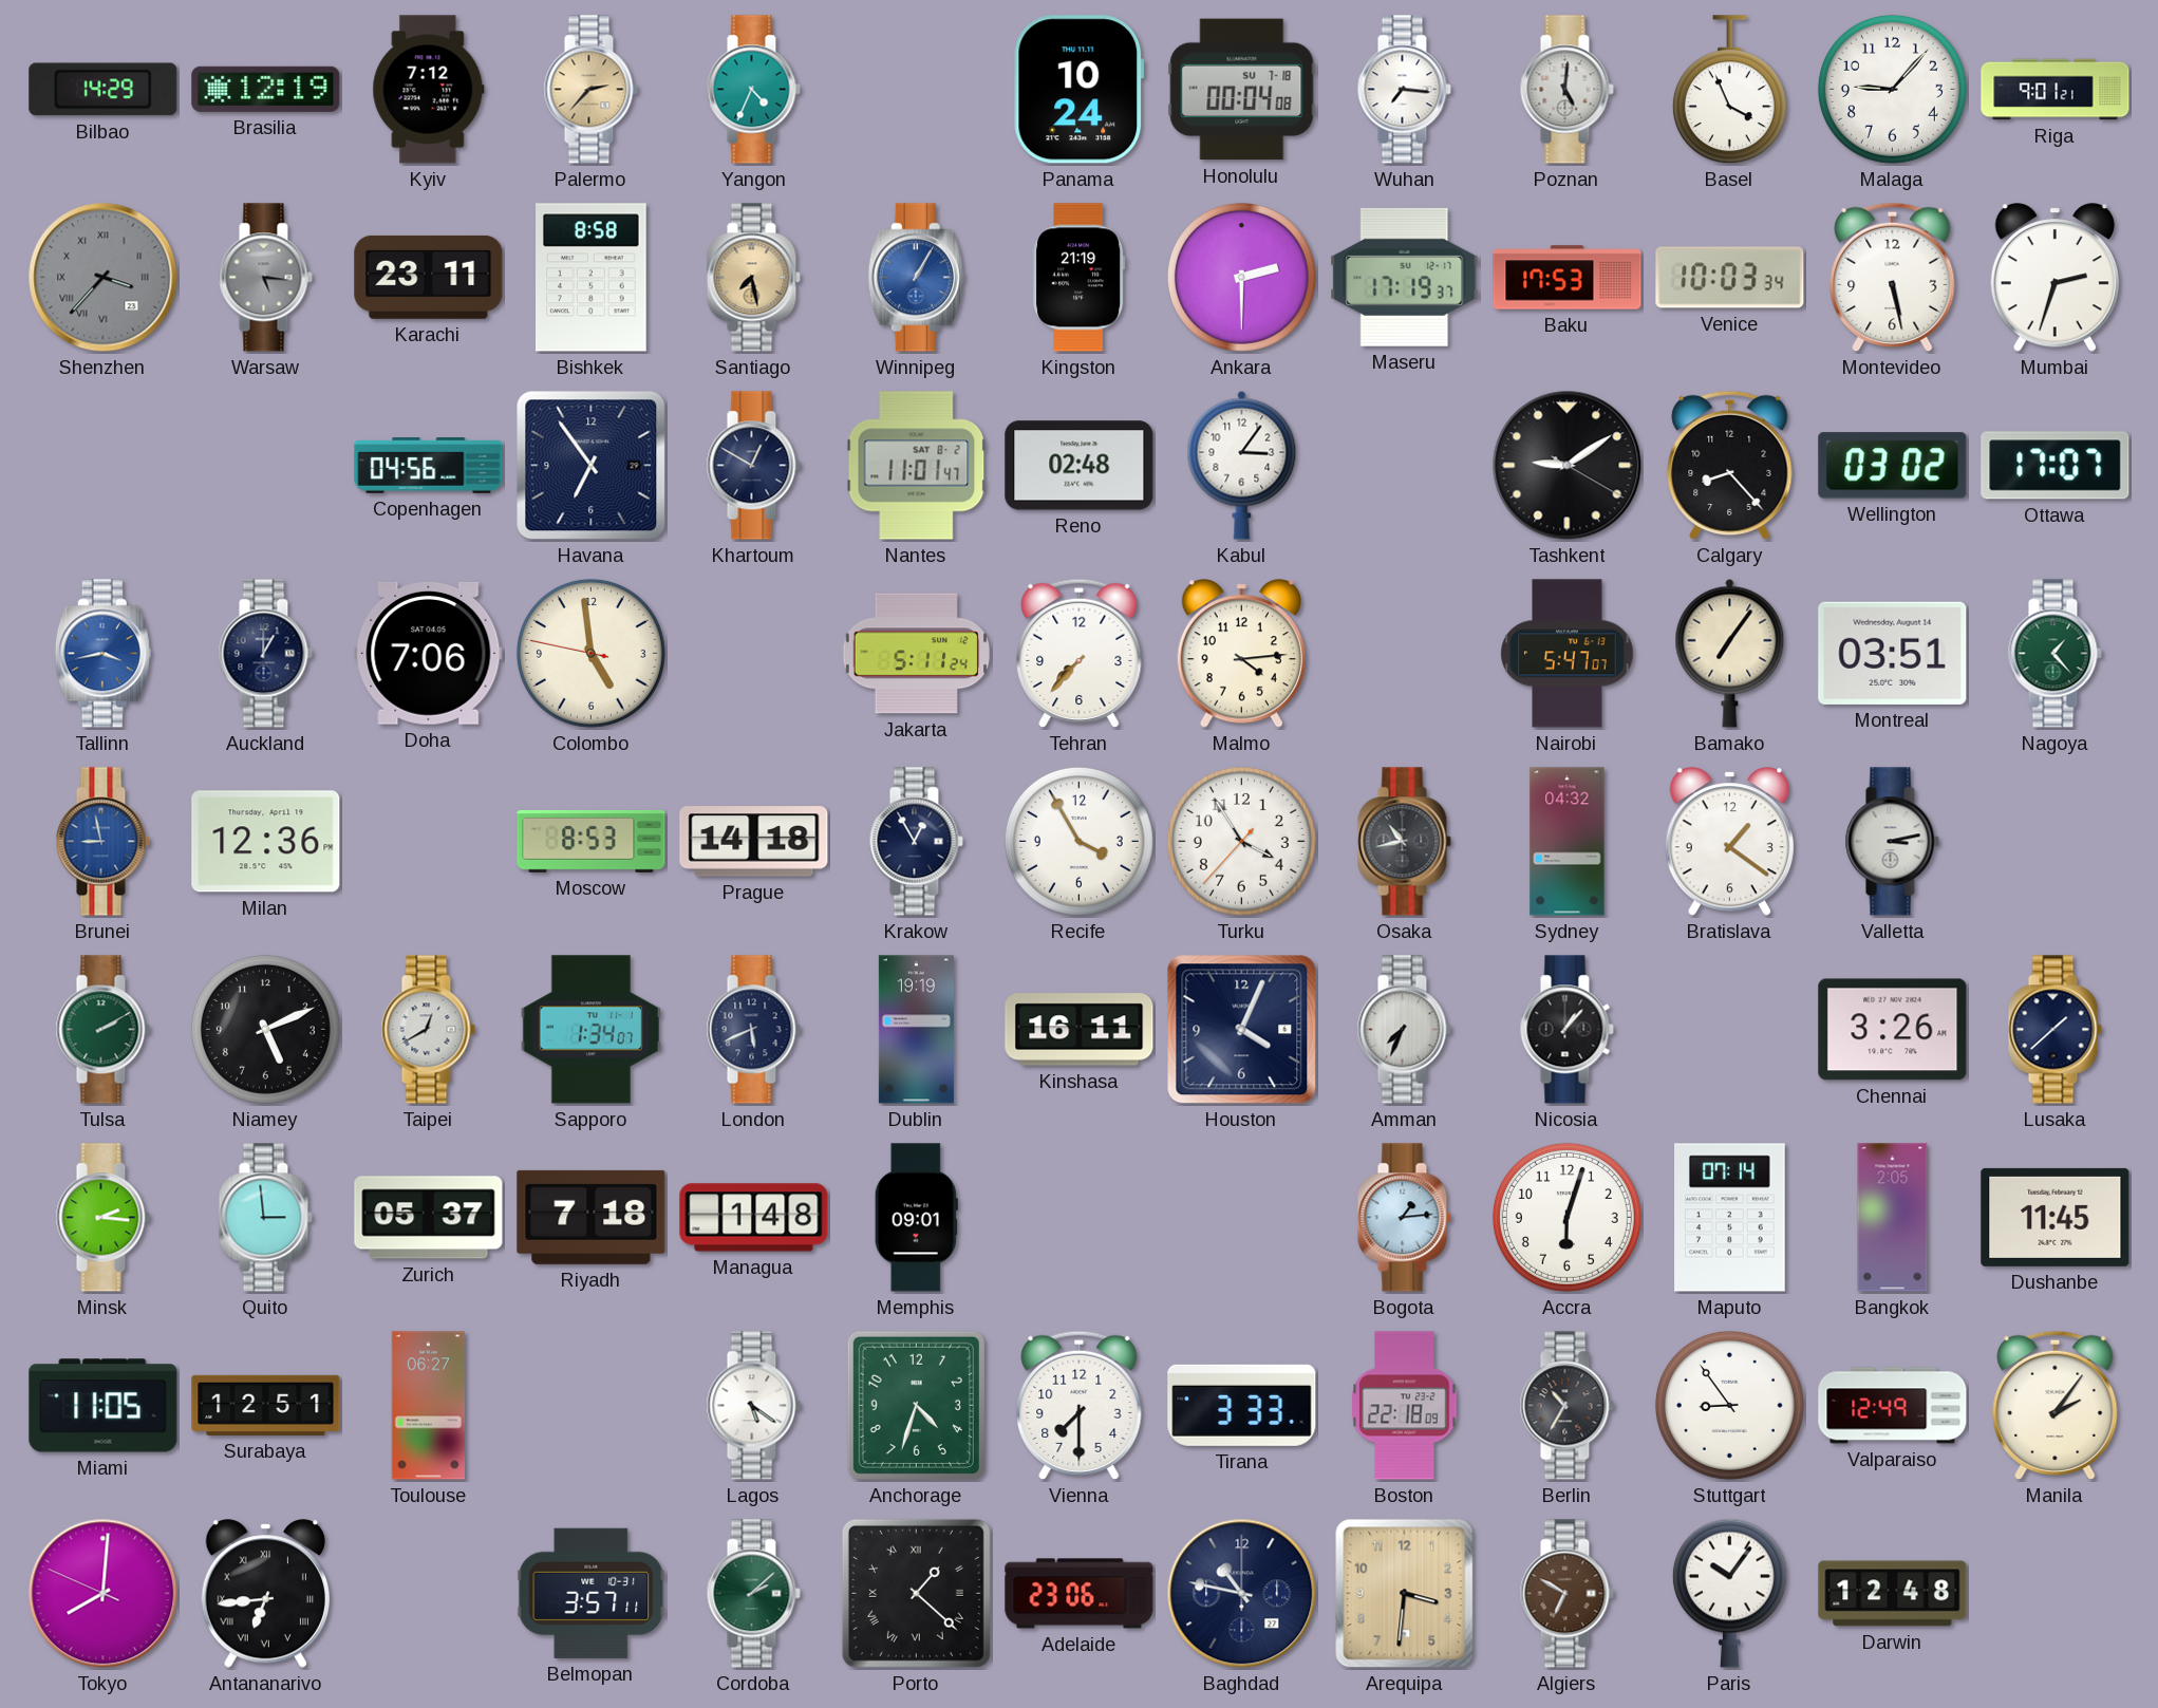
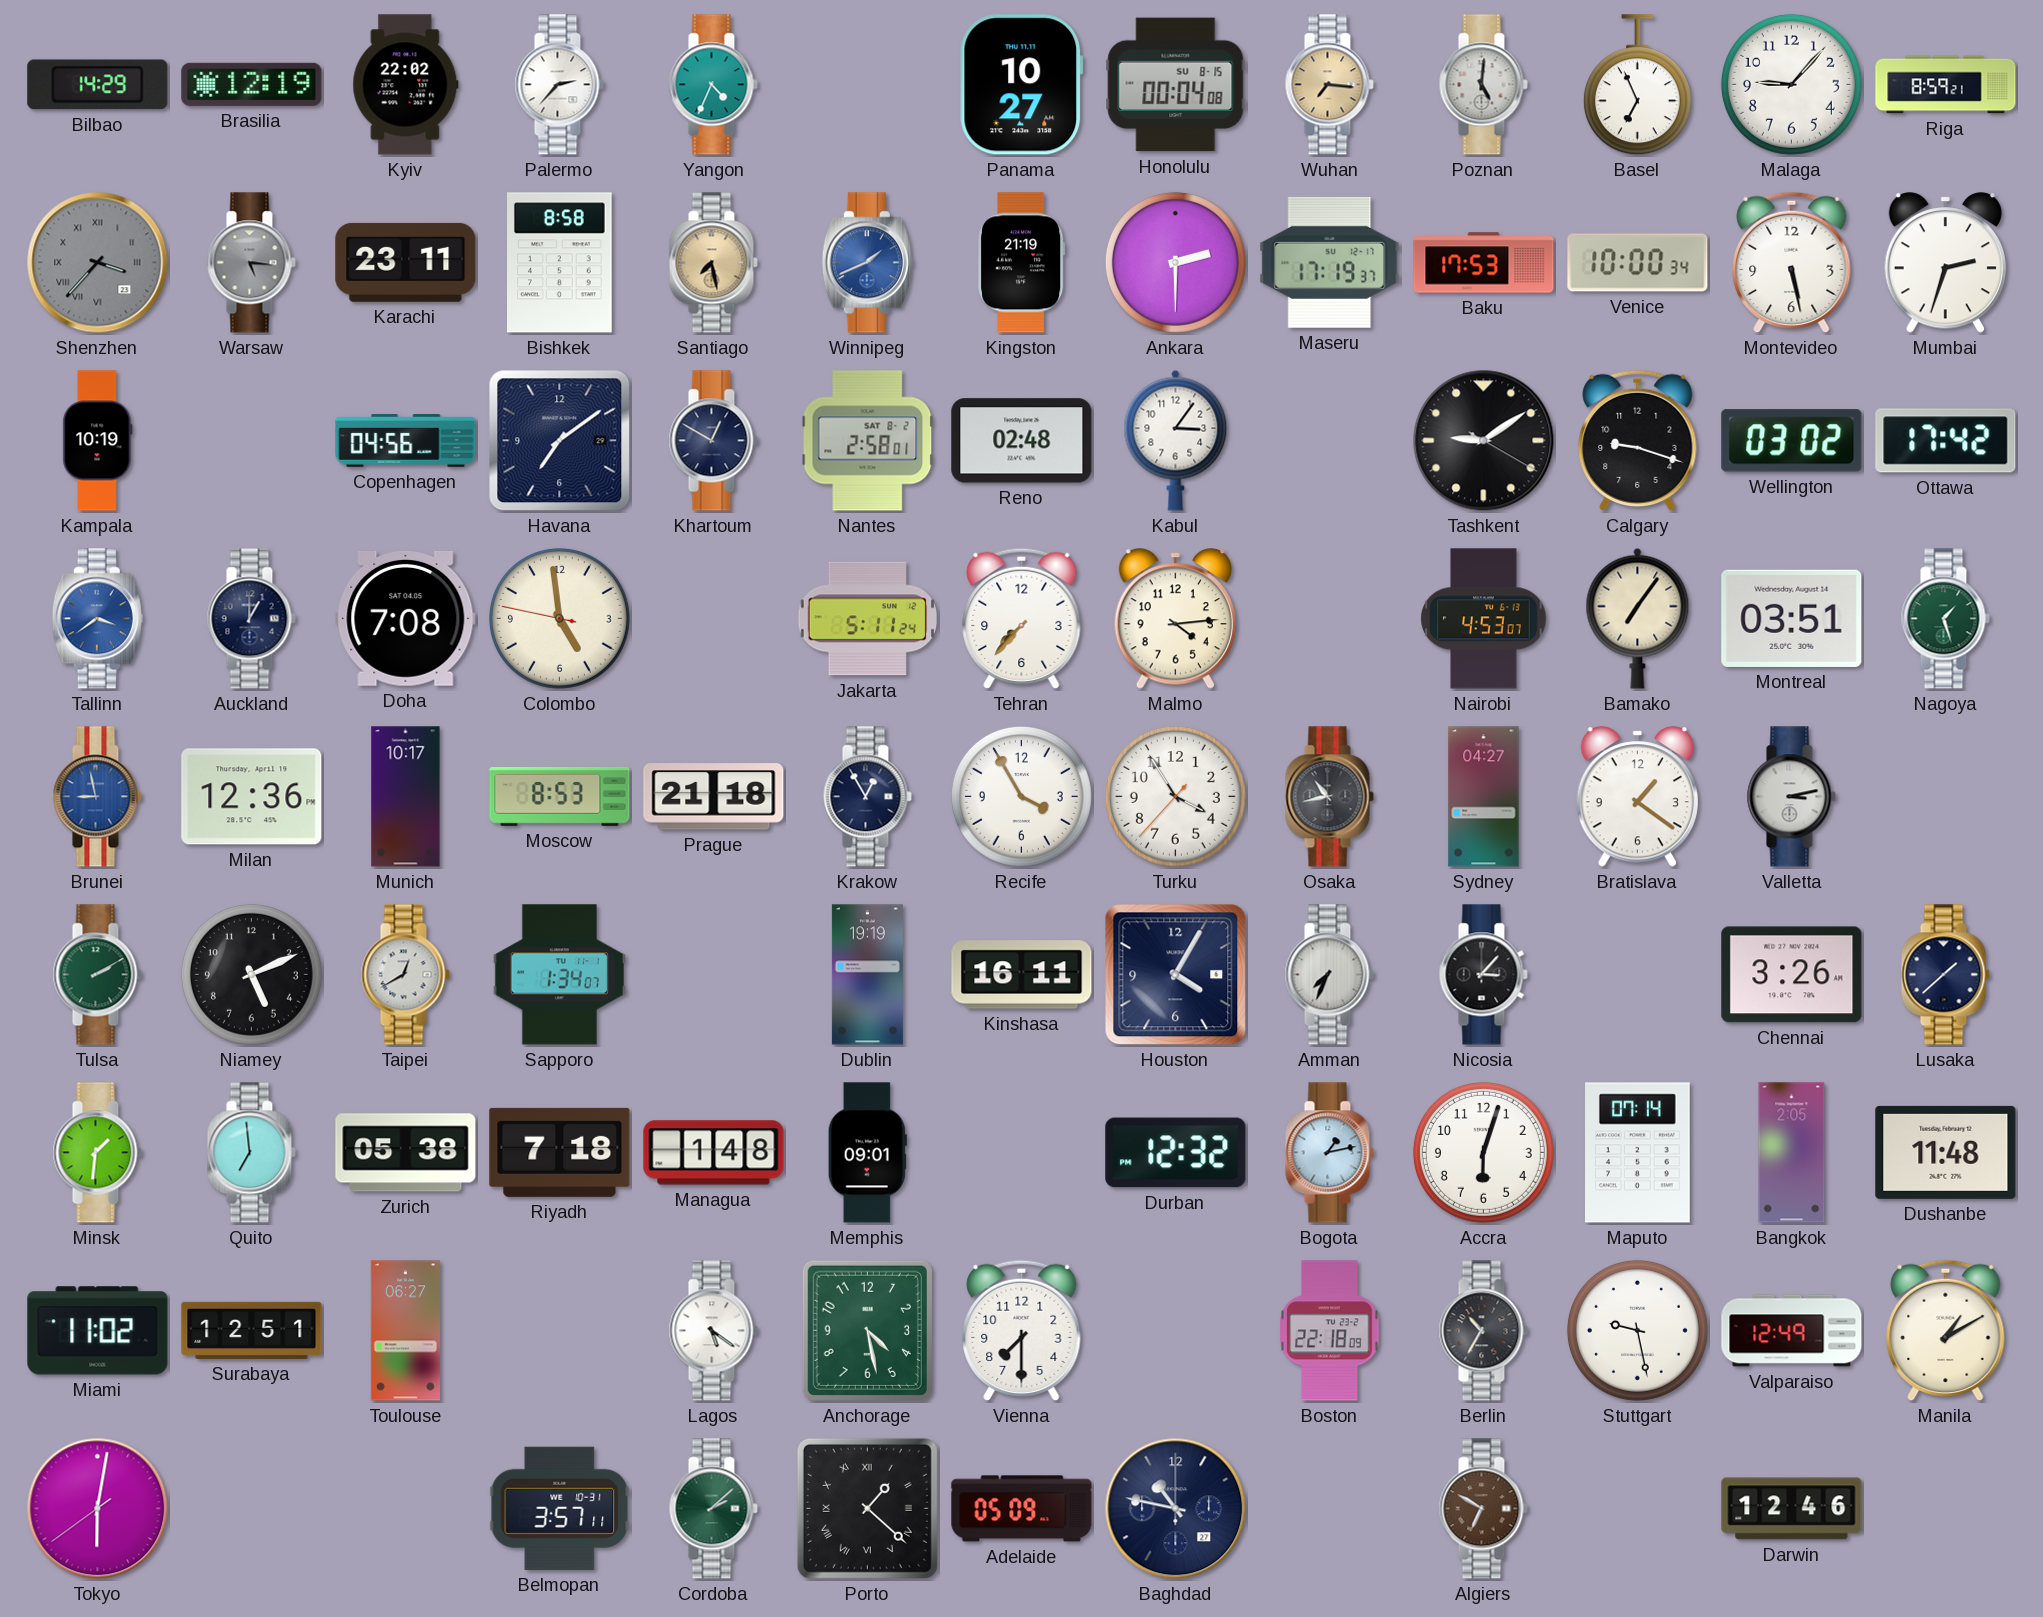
Kyiv: 7:12 -> 22:02 (406, 85)
Palermo dial: champagne -> white (559, 85)
Panama: 10:24 -> 10:27 (1022, 85)
Honolulu date: SU 7-18 -> SU 8-15 (1176, 85)
Wuhan dial: white -> champagne (1329, 85)
Basel: 3:56 -> 6:56 (1637, 85)
Riga: 9:01 -> 8:59 (1946, 85)
Winnipeg: 1:05 -> 1:41 (867, 263)
Venice: 10:03 -> 10:00 (1638, 263)
Kampala: none -> 10:19 (98, 441)
Havana: 6:54 -> 7:09 (560, 441)
Nantes: 11:01 -> 2:58 (868, 441)
Calgary: 8:23 -> 9:18 (1638, 441)
Ottawa: 17:07 -> 17:42 (1946, 441)
Tallinn: 3:43 -> 3:39 (97, 619)
Doha: 7:06 -> 7:08 (406, 618)
Nairobi: 5:47 -> 4:53 (1484, 619)
Nagoya: 1:23 -> 1:27 (1945, 619)
Munich: none -> 10:17 (406, 797)
Prague: 14:18 -> 21:18 (714, 797)
Sydney: 04:32 -> 04:27 (1484, 797)
London: 5:41 -> none (753, 1030)
Houston: 4:04 -> 4:05 (1176, 975)
Nicosia: 1:07 -> 3:07 (1483, 975)
Minsk: 2:16 -> 1:31 (97, 1153)
Quito: 2:59 -> 6:59 (251, 1153)
Zurich: 05:37 -> 05:38 (406, 1153)
Durban: none -> 12:32 (1176, 1153)
Bogota: 1:14 -> 1:13 (1329, 1153)
Dushanbe: 11:45 -> 11:48 (1946, 1152)
Miami: 11:05 -> 11:02 (98, 1331)
Anchorage: 4:33 -> 4:28 (867, 1330)
Tirana: 3:33 -> none (1242, 1405)
Stuttgart: 8:54 -> 9:28 (1637, 1330)
Manila: 2:06 -> 1:10 (1946, 1331)
Tokyo: 8:00 -> 6:01 (98, 1509)
Antananarivo: 6:44 -> none (265, 1594)
Adelaide: 23:06 -> 05:09 (1022, 1509)
Arequipa: 3:31 -> none (1405, 1594)
Paris: 10:06 -> none (1729, 1593)
Darwin: 12:48 -> 12:46 (1792, 1509)
